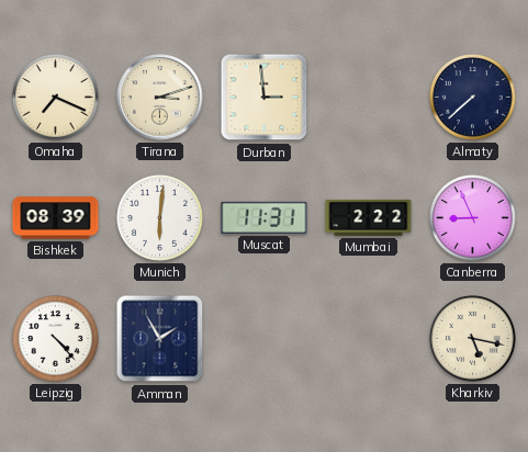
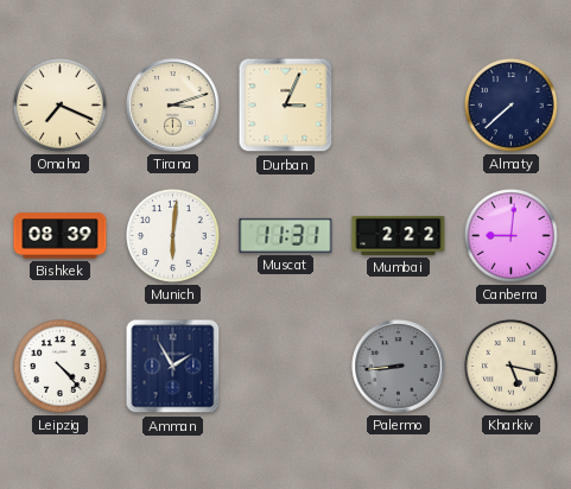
Durban: 2:59 -> 3:04 (286, 106)
Canberra: 8:56 -> 9:01 (512, 236)
Palermo: none -> 8:44 (399, 367)
